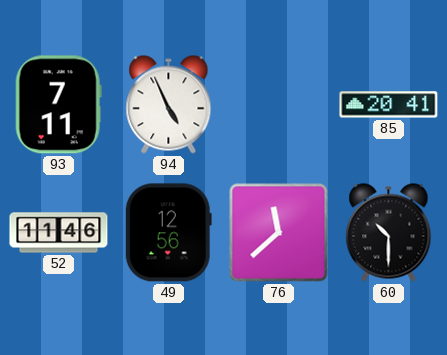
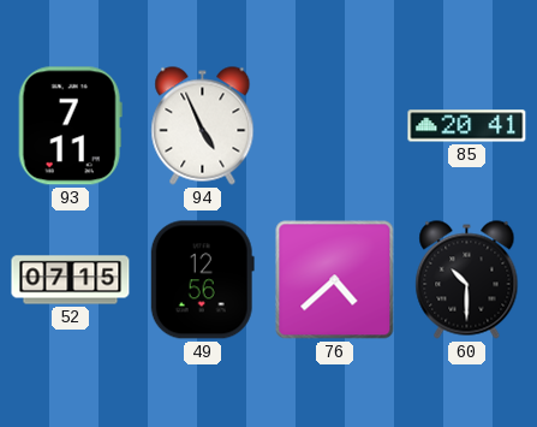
52: 11:46 -> 07:15 (71, 280)
76: 11:38 -> 4:38 (335, 280)
